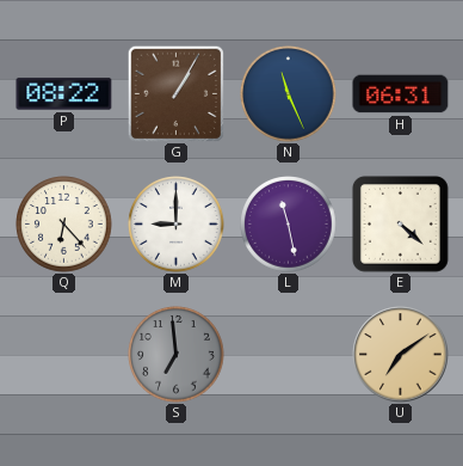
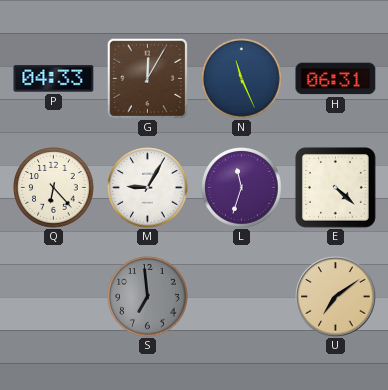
P: 08:22 -> 04:33 (54, 79)
G: 1:05 -> 12:05 (147, 78)
M: 9:00 -> 9:05 (148, 188)
L: 11:28 -> 11:33 (242, 188)
